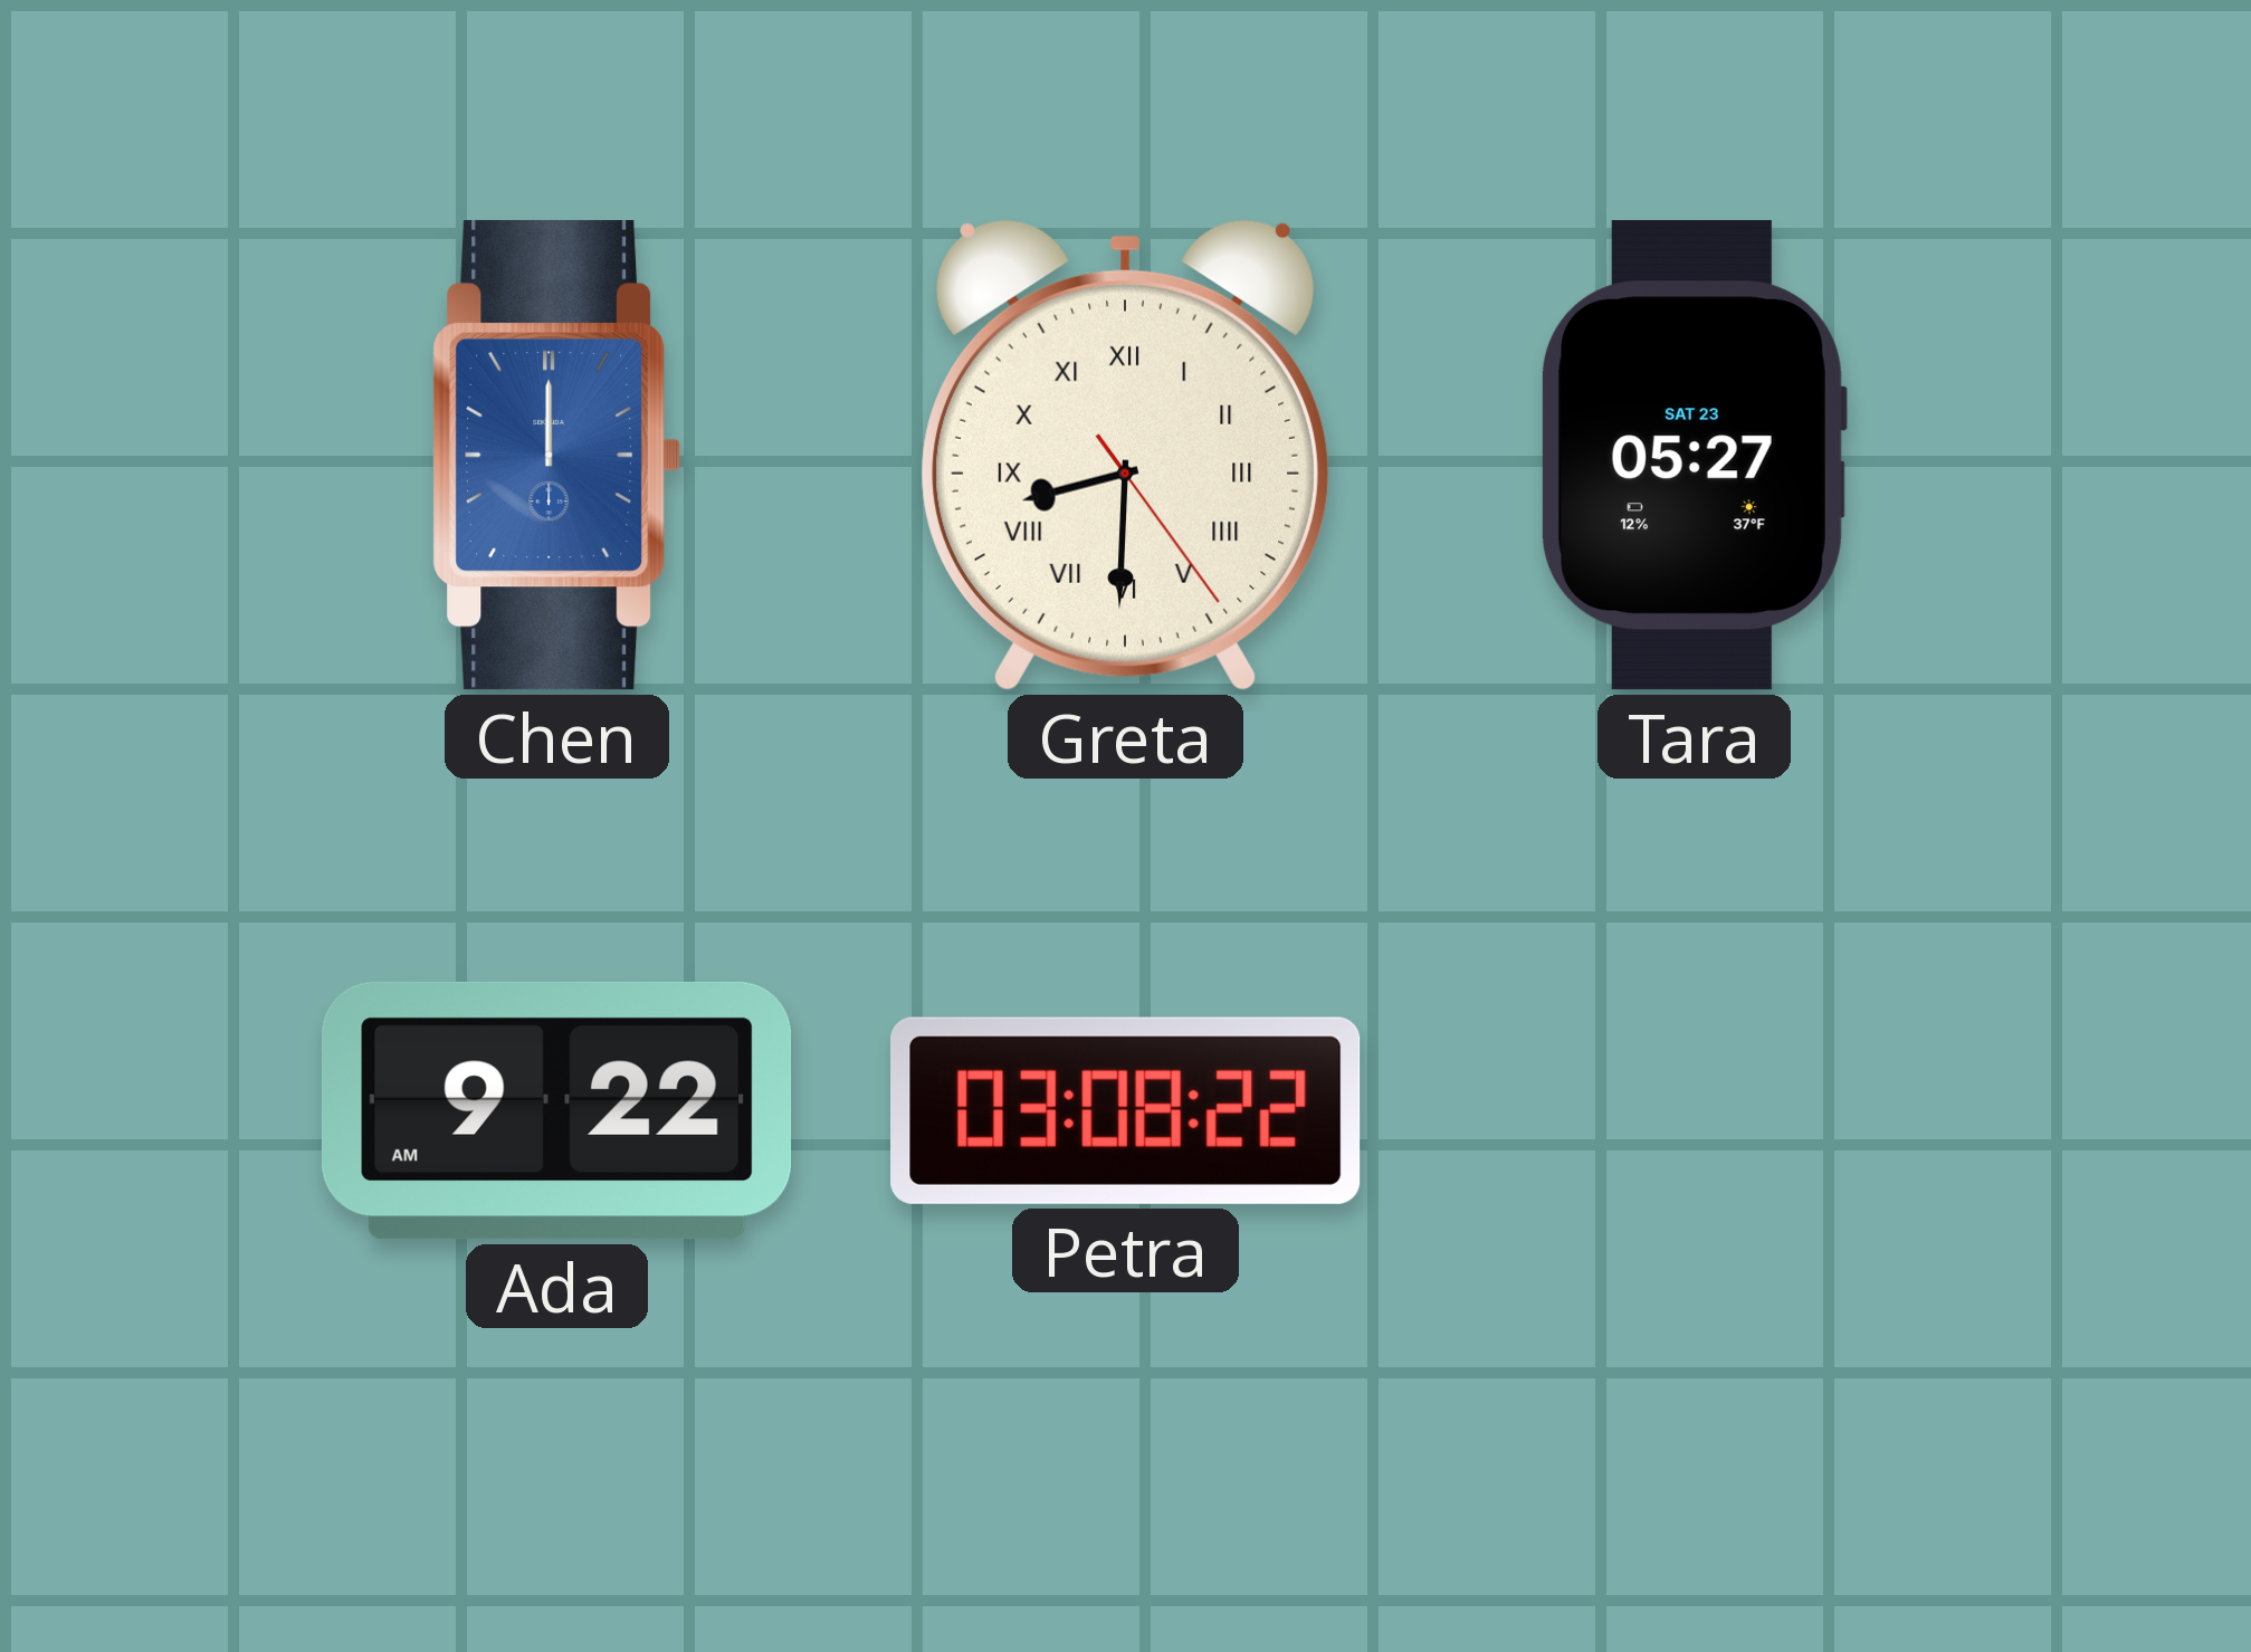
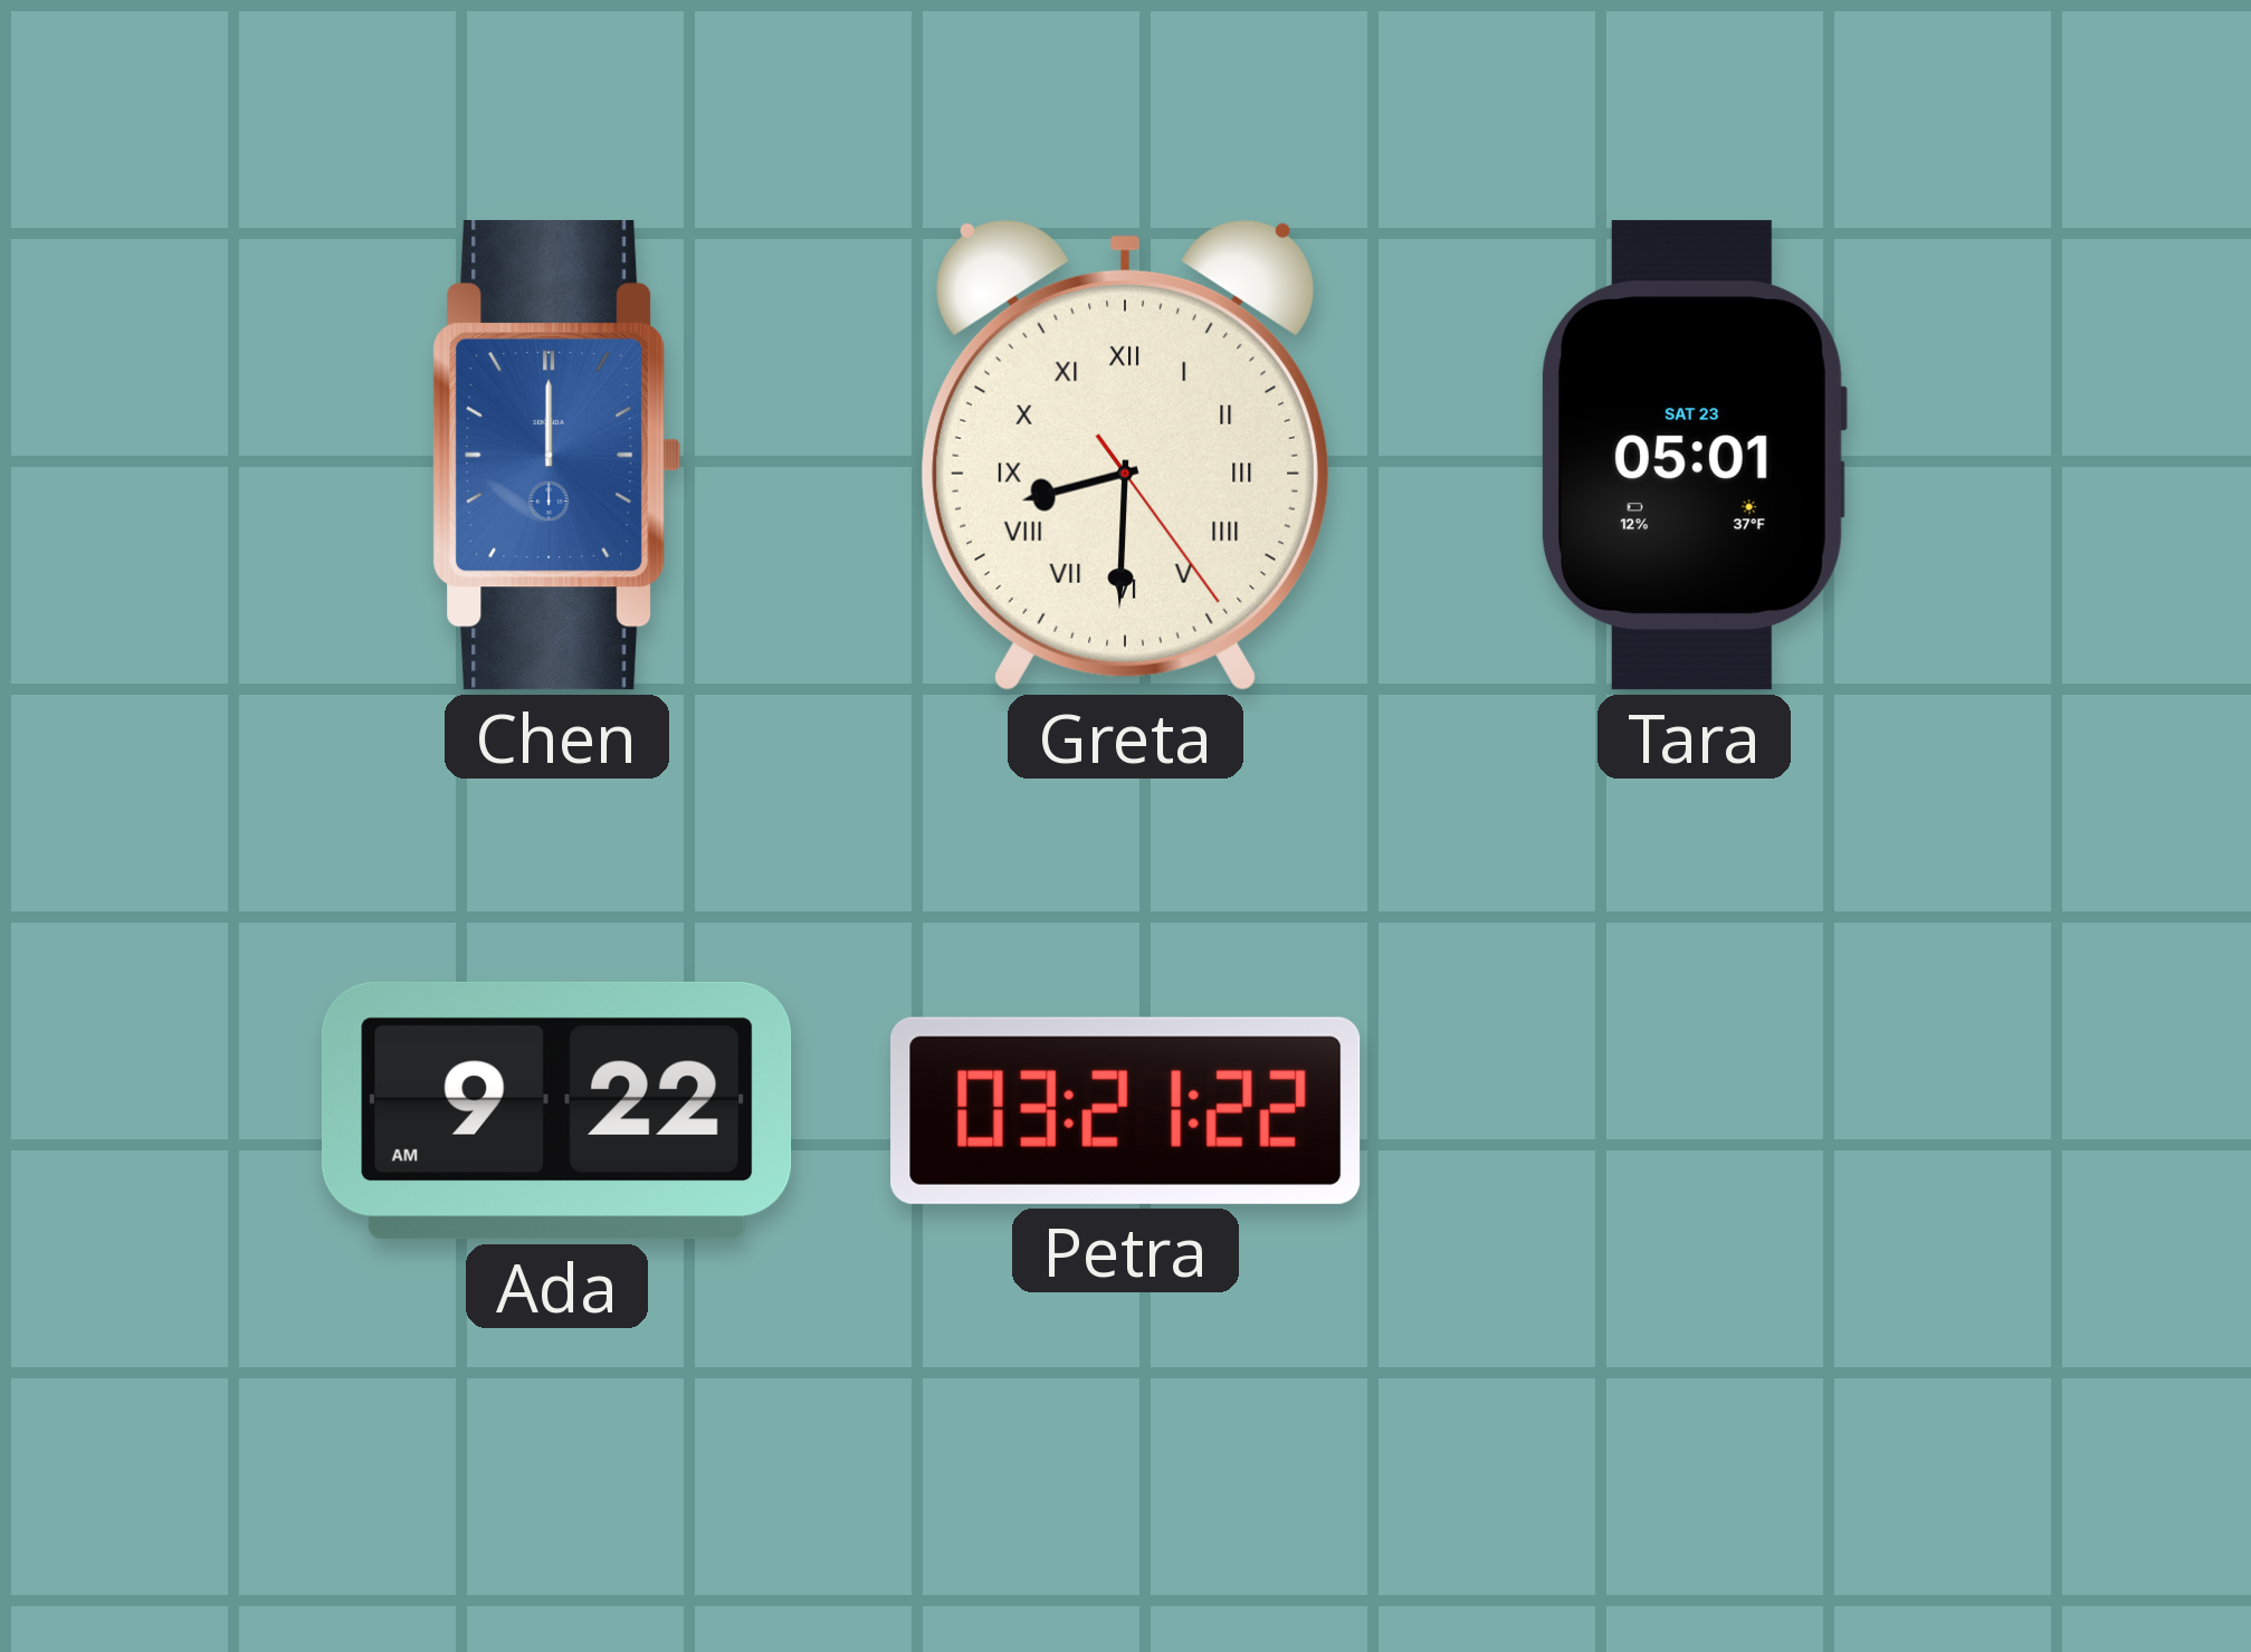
Tara: 05:27 -> 05:01 (1695, 456)
Petra: 03:08 -> 03:21 (1126, 1110)
